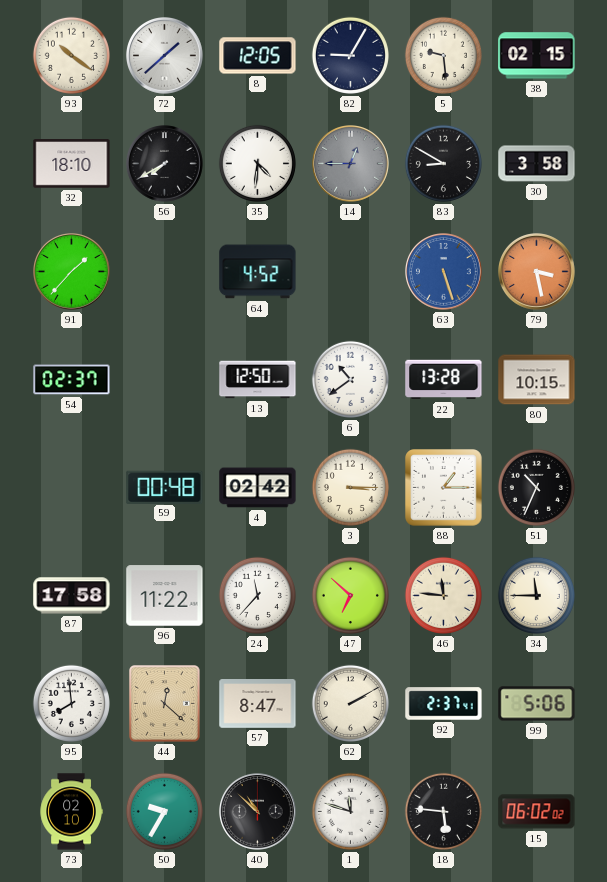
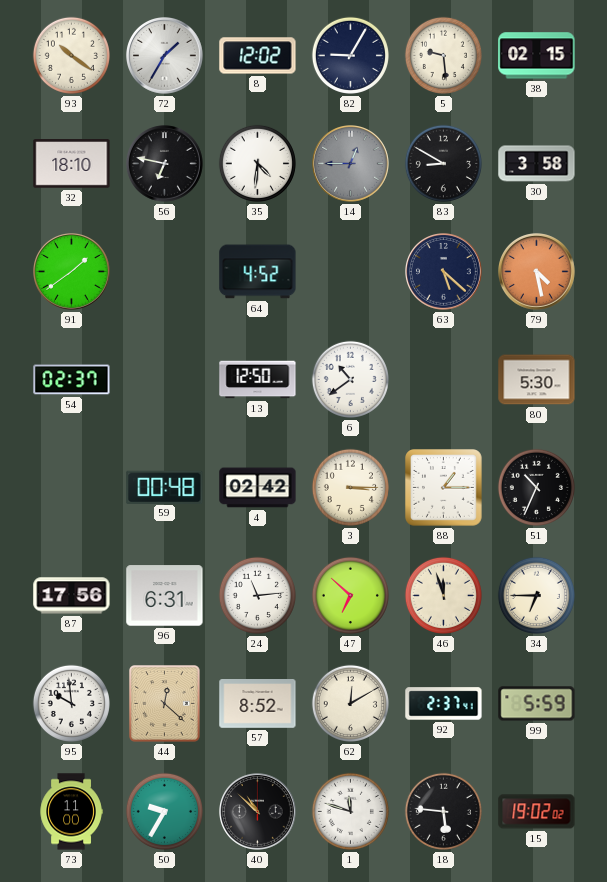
72: 1:38 -> 1:35 (165, 56)
8: 12:05 -> 12:02 (258, 56)
56: 7:40 -> 6:47 (165, 164)
91: 1:37 -> 1:39 (72, 272)
63: 5:27 -> 5:22 (444, 272)
63 dial: blue -> navy (444, 272)
79: 3:28 -> 4:28 (537, 272)
22: 13:28 -> none (444, 380)
80: 10:15 -> 5:30 (537, 380)
87: 17:58 -> 17:56 (72, 596)
96: 11:22 -> 6:31 (165, 596)
24: 11:37 -> 11:14 (257, 595)
46: 11:46 -> 11:57 (443, 595)
34: 11:45 -> 6:45 (536, 595)
95: 7:59 -> 9:59 (71, 703)
57: 8:47 -> 8:52 (258, 704)
62: 2:10 -> 12:10 (350, 703)
99: 5:06 -> 5:59 (537, 704)
73: 02:10 -> 11:00 (71, 812)
15: 06:02 -> 19:02 (537, 812)
